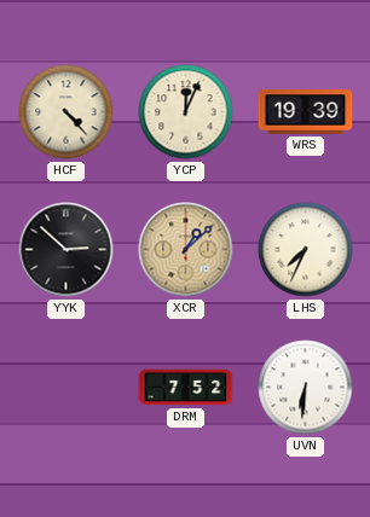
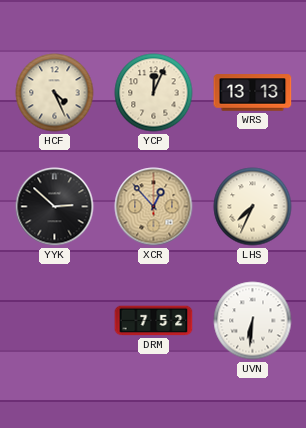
HCF: 4:23 -> 4:26 (55, 93)
WRS: 19:39 -> 13:13 (253, 93)
XCR: 1:08 -> 12:53 (154, 207)
